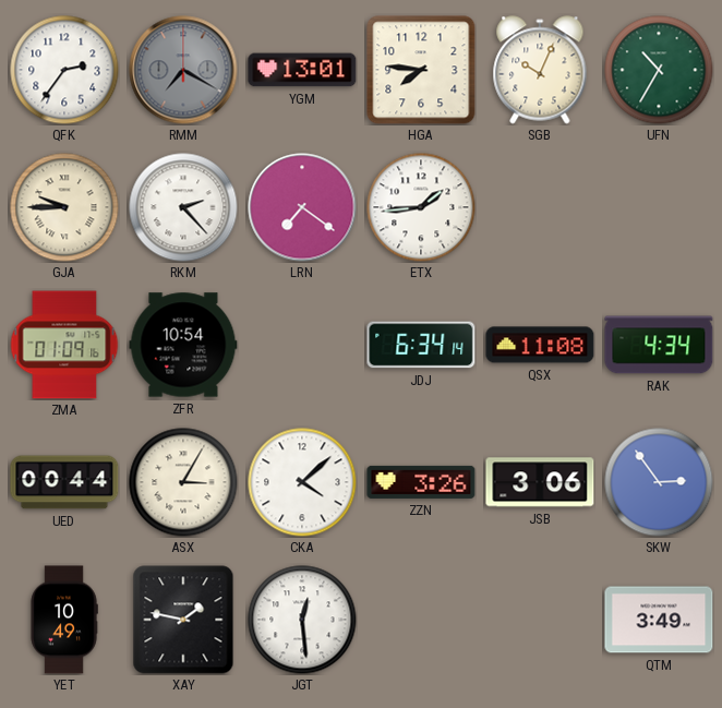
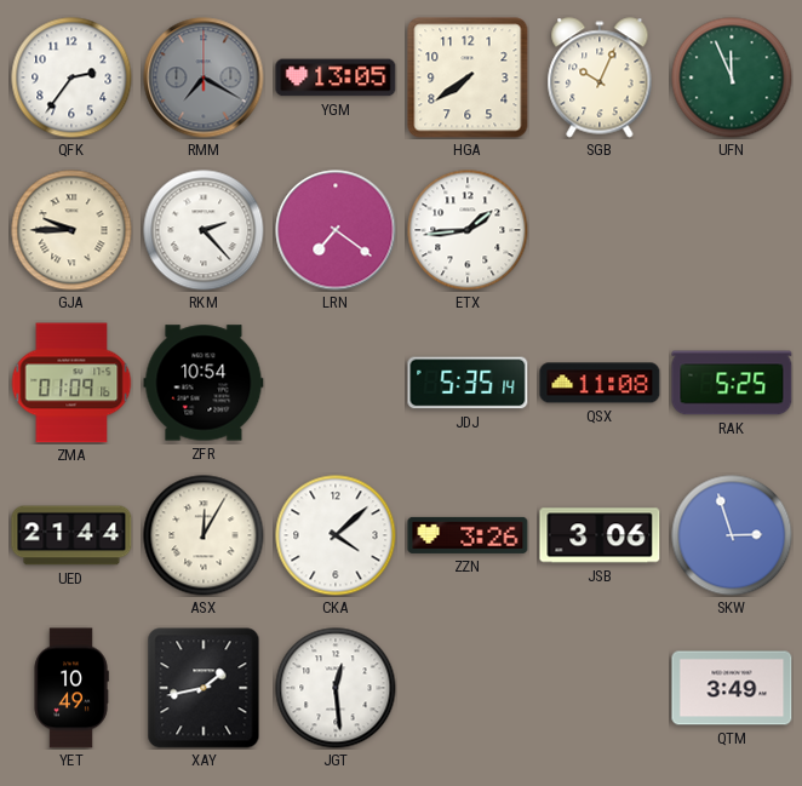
YGM: 13:01 -> 13:05 (336, 78)
HGA: 7:46 -> 7:39 (468, 78)
UFN: 10:35 -> 11:56 (732, 78)
JDJ: 6:34 -> 5:35 (468, 383)
RAK: 4:34 -> 5:25 (732, 383)
UED: 00:44 -> 21:44 (71, 535)
ASX: 3:05 -> 12:05 (204, 535)
SKW: 2:54 -> 2:57 (732, 535)
XAY: 1:47 -> 1:43 (204, 688)
